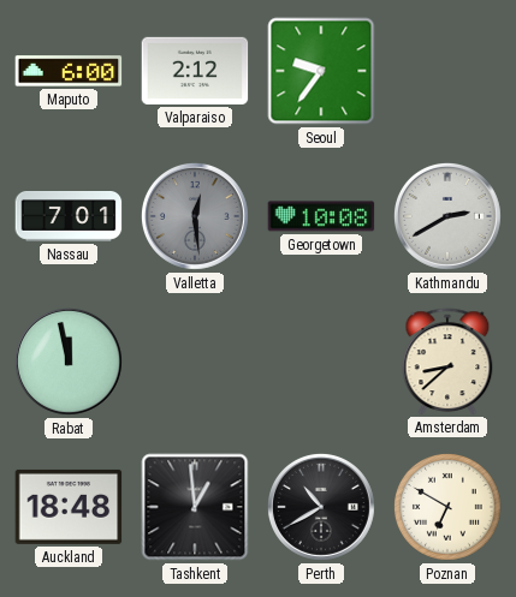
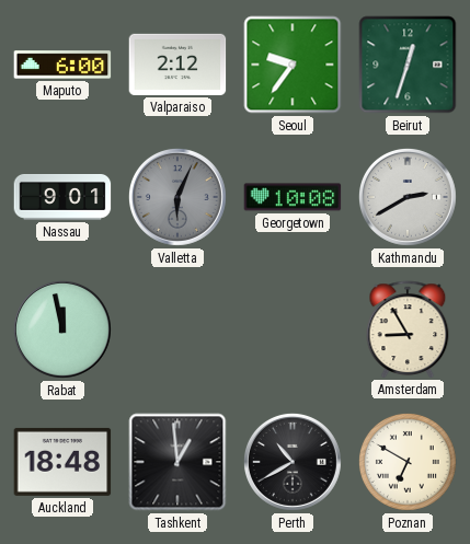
Beirut: none -> 12:33 (408, 65)
Nassau: 7:01 -> 9:01 (62, 198)
Valletta: 12:29 -> 6:04 (177, 197)
Amsterdam: 8:38 -> 8:55 (408, 329)
